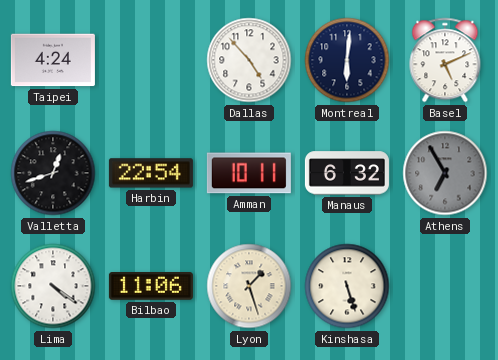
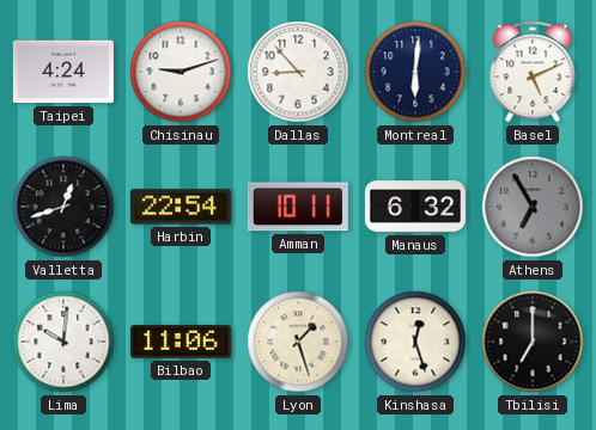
Chisinau: none -> 9:12 (181, 72)
Dallas: 4:53 -> 8:53 (298, 72)
Lima: 4:21 -> 10:01 (63, 342)
Kinshasa: 5:27 -> 12:27 (415, 342)
Tbilisi: none -> 7:00 (533, 342)
